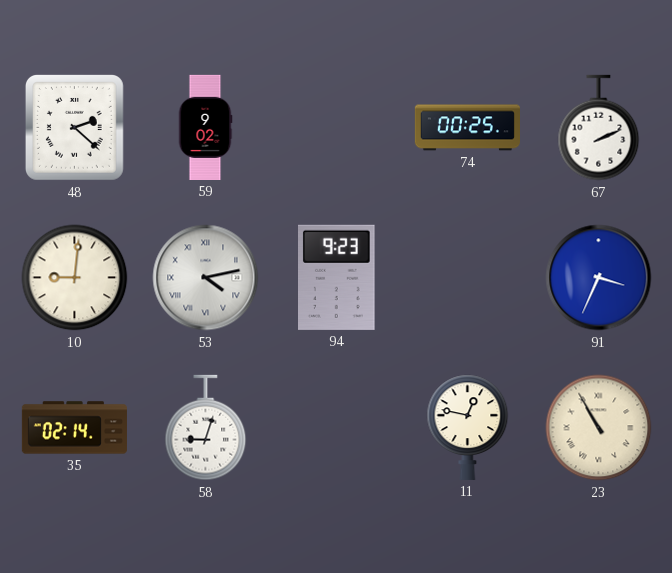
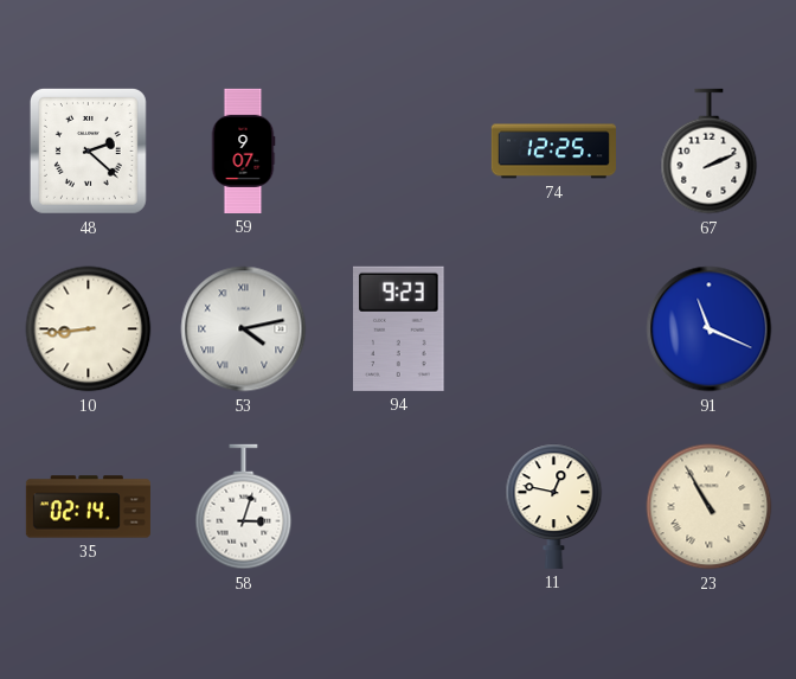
59: 9:02 -> 9:07 (243, 150)
74: 00:25 -> 12:25 (553, 152)
10: 9:01 -> 8:44 (89, 329)
91: 3:34 -> 11:19 (710, 329)
58: 9:03 -> 3:03 (244, 507)
